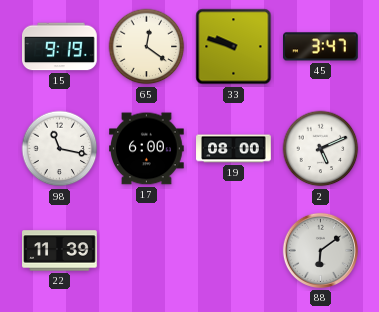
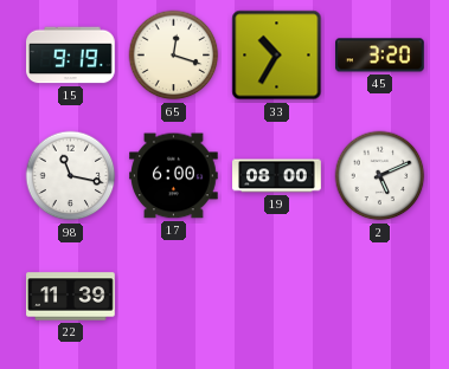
65: 12:21 -> 12:18 (174, 56)
33: 9:48 -> 10:35 (277, 56)
45: 3:47 -> 3:20 (380, 56)
88: 6:09 -> none (320, 250)
